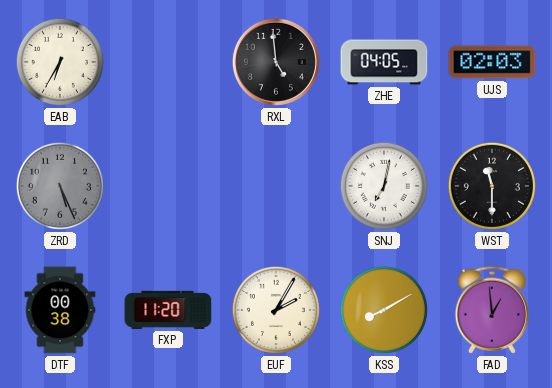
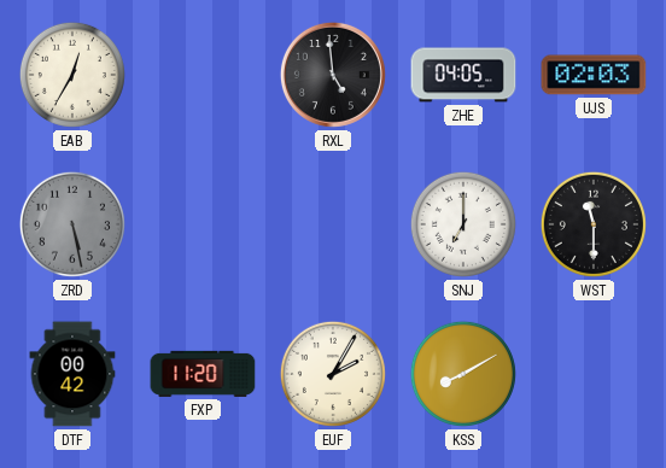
EAB: 6:35 -> 12:35 (72, 75)
ZRD: 5:26 -> 5:28 (72, 224)
SNJ: 7:02 -> 7:00 (463, 224)
DTF: 00:38 -> 00:42 (72, 374)
FAD: 12:59 -> none (492, 310)
